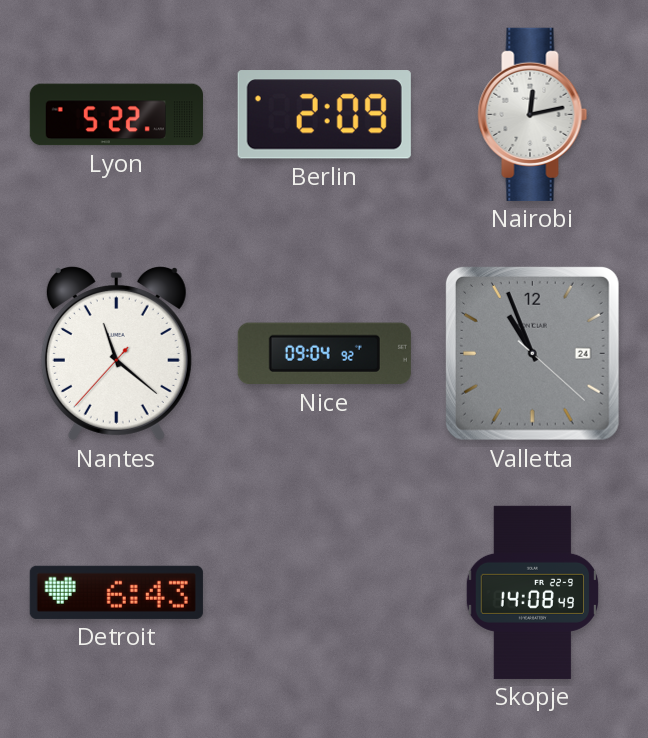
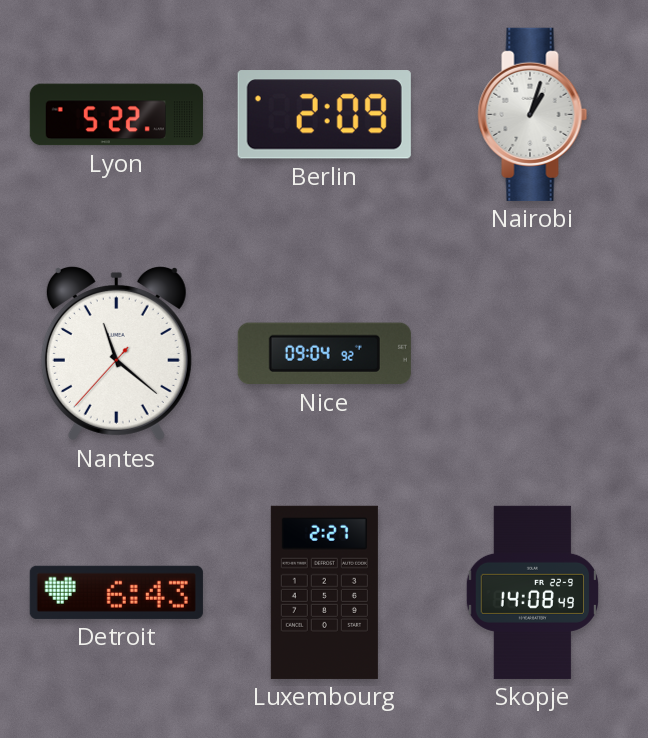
Nairobi: 12:13 -> 1:03 (533, 114)
Valletta: 10:56 -> none (532, 353)
Luxembourg: none -> 2:27 (324, 592)
